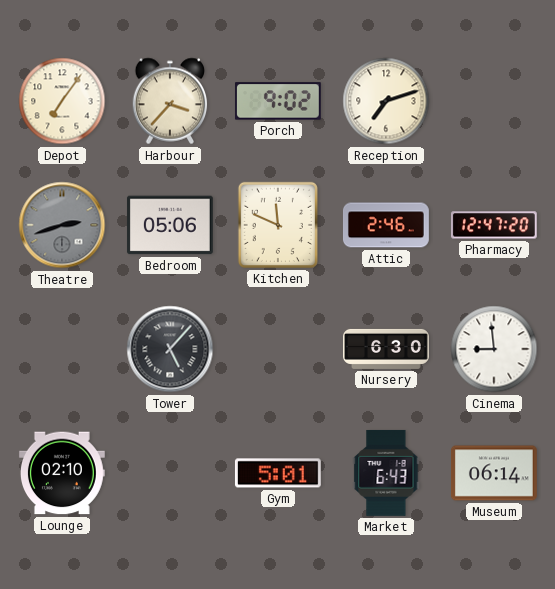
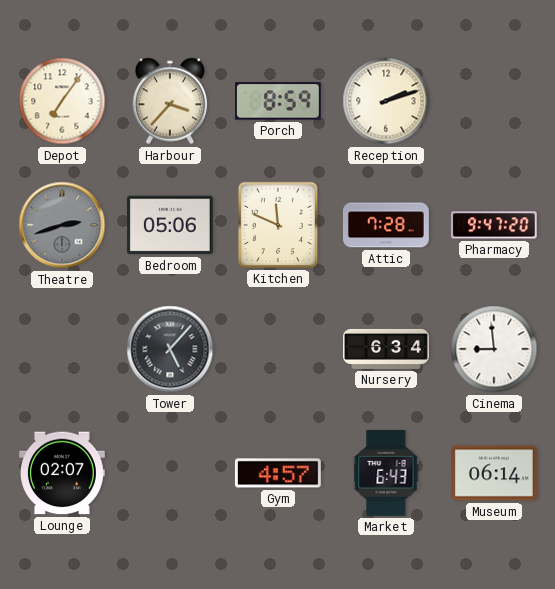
Porch: 9:02 -> 8:59 (278, 101)
Reception: 7:12 -> 2:12 (386, 101)
Attic: 2:46 -> 7:28 (386, 225)
Pharmacy: 12:47 -> 9:47 (494, 225)
Nursery: 6:30 -> 6:34 (387, 349)
Lounge: 02:10 -> 02:07 (62, 473)
Gym: 5:01 -> 4:57 (278, 473)
